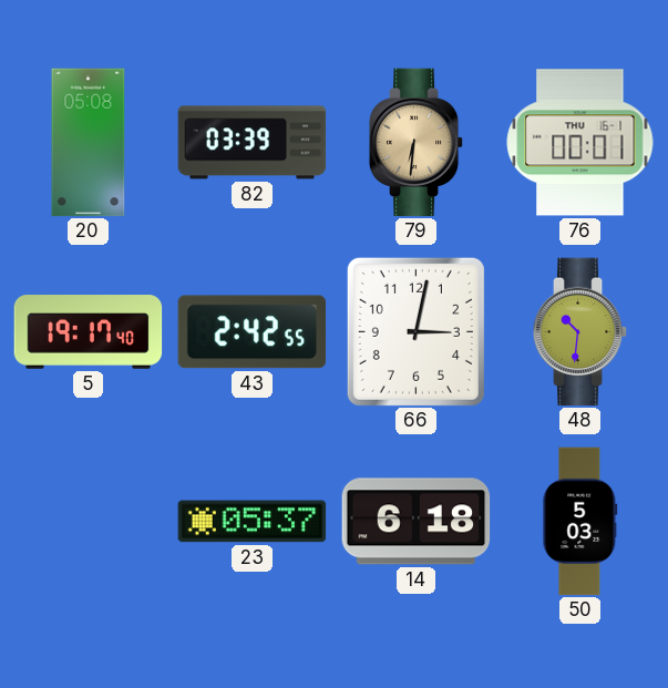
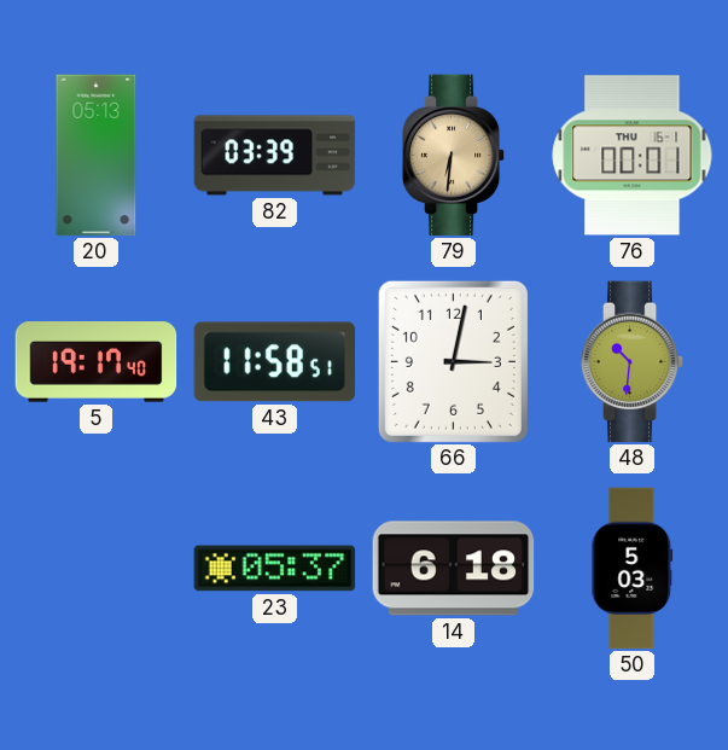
20: 05:08 -> 05:13 (97, 156)
43: 2:42 -> 11:58 (275, 362)
